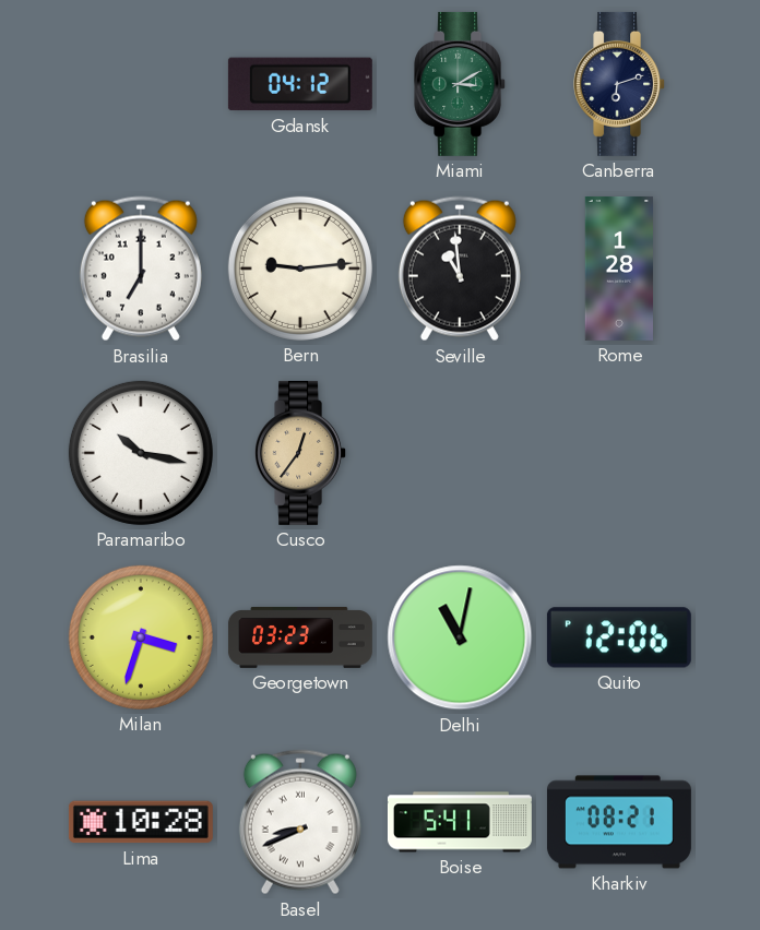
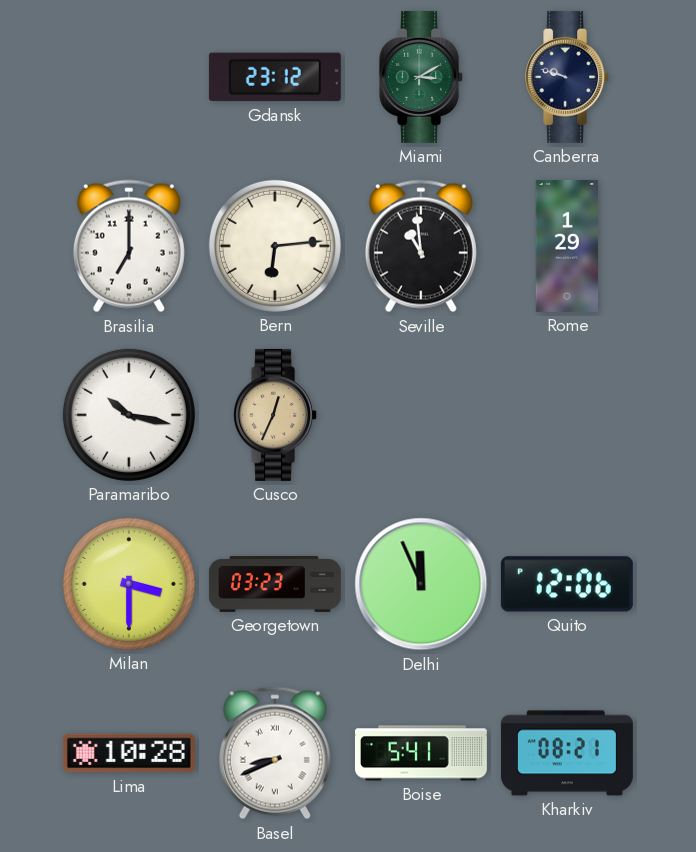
Gdansk: 04:12 -> 23:12 (275, 77)
Canberra: 6:12 -> 9:48 (568, 77)
Bern: 9:14 -> 6:14 (275, 246)
Rome: 1:28 -> 1:29 (566, 246)
Cusco: 12:36 -> 12:34 (276, 415)
Milan: 3:33 -> 3:30 (129, 584)
Delhi: 11:02 -> 11:56 (421, 584)
